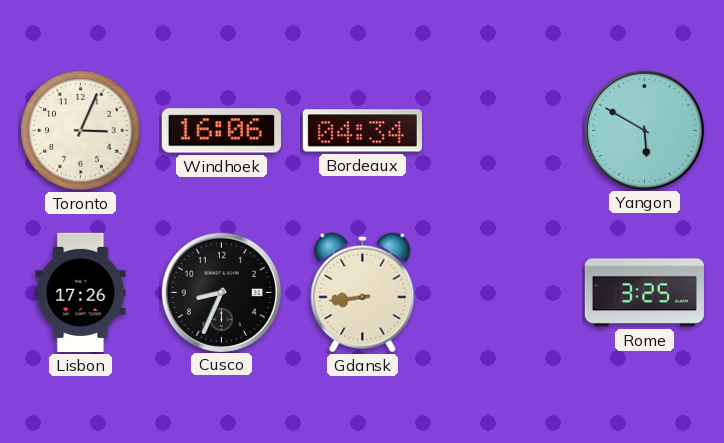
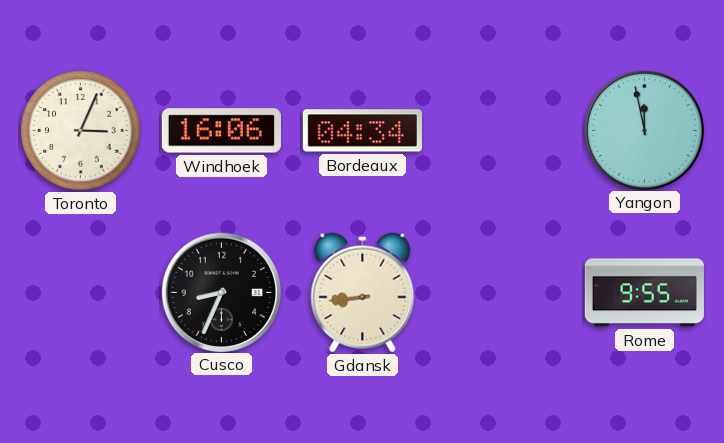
Yangon: 5:50 -> 11:58 (644, 130)
Lisbon: 17:26 -> none (81, 292)
Rome: 3:25 -> 9:55 (644, 293)
